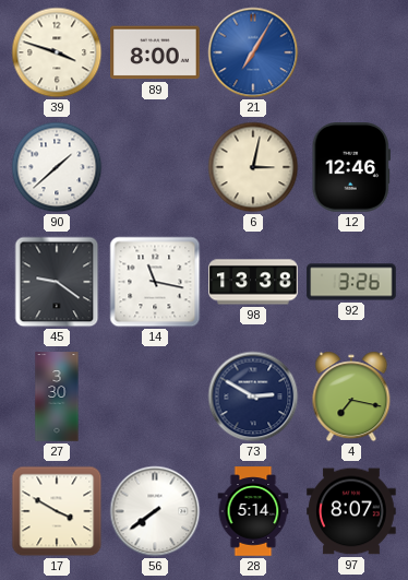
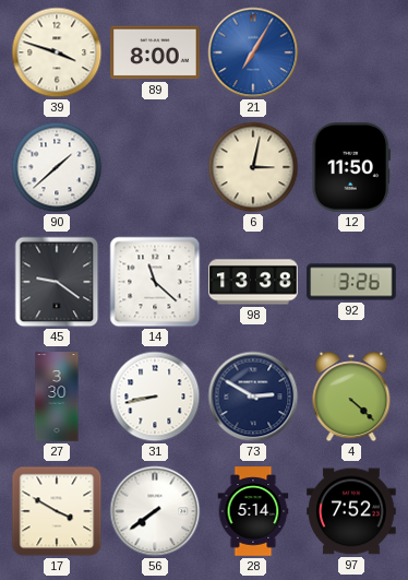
12: 12:46 -> 11:50 (350, 167)
14: 11:17 -> 11:22 (155, 282)
31: none -> 8:43 (155, 396)
4: 7:17 -> 4:22 (351, 396)
97: 8:07 -> 7:52 (351, 511)
